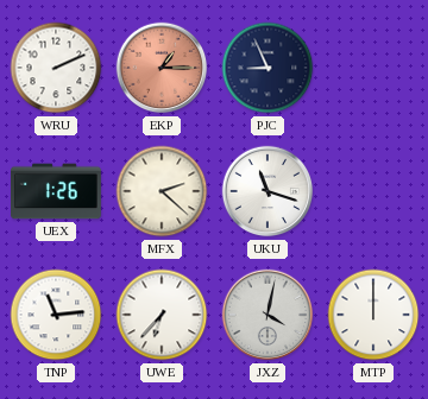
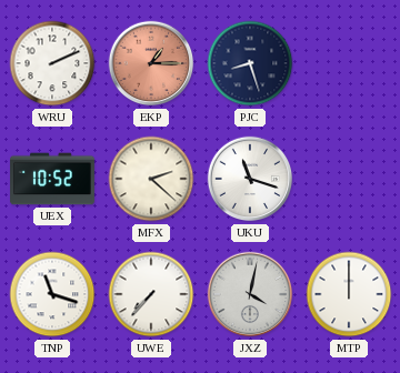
PJC: 8:56 -> 8:27 (250, 63)
UEX: 1:26 -> 10:52 (52, 179)
TNP: 11:14 -> 11:18 (52, 294)
UWE: 6:37 -> 7:37 (151, 294)
